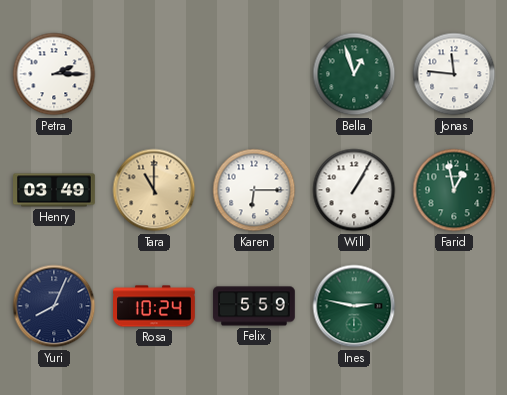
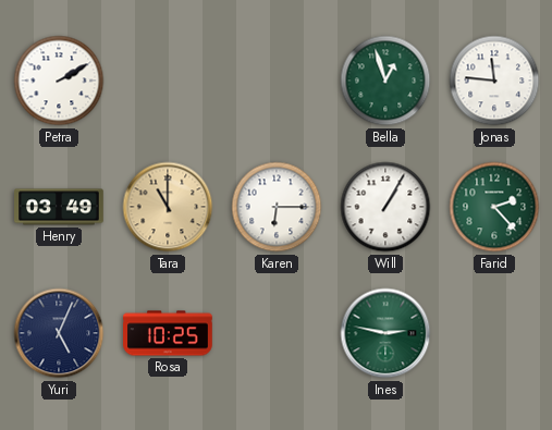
Petra: 2:15 -> 2:10 (59, 81)
Farid: 12:58 -> 2:23 (494, 207)
Yuri: 8:04 -> 5:04 (59, 333)
Rosa: 10:24 -> 10:25 (168, 333)
Felix: 5:59 -> none (254, 306)
